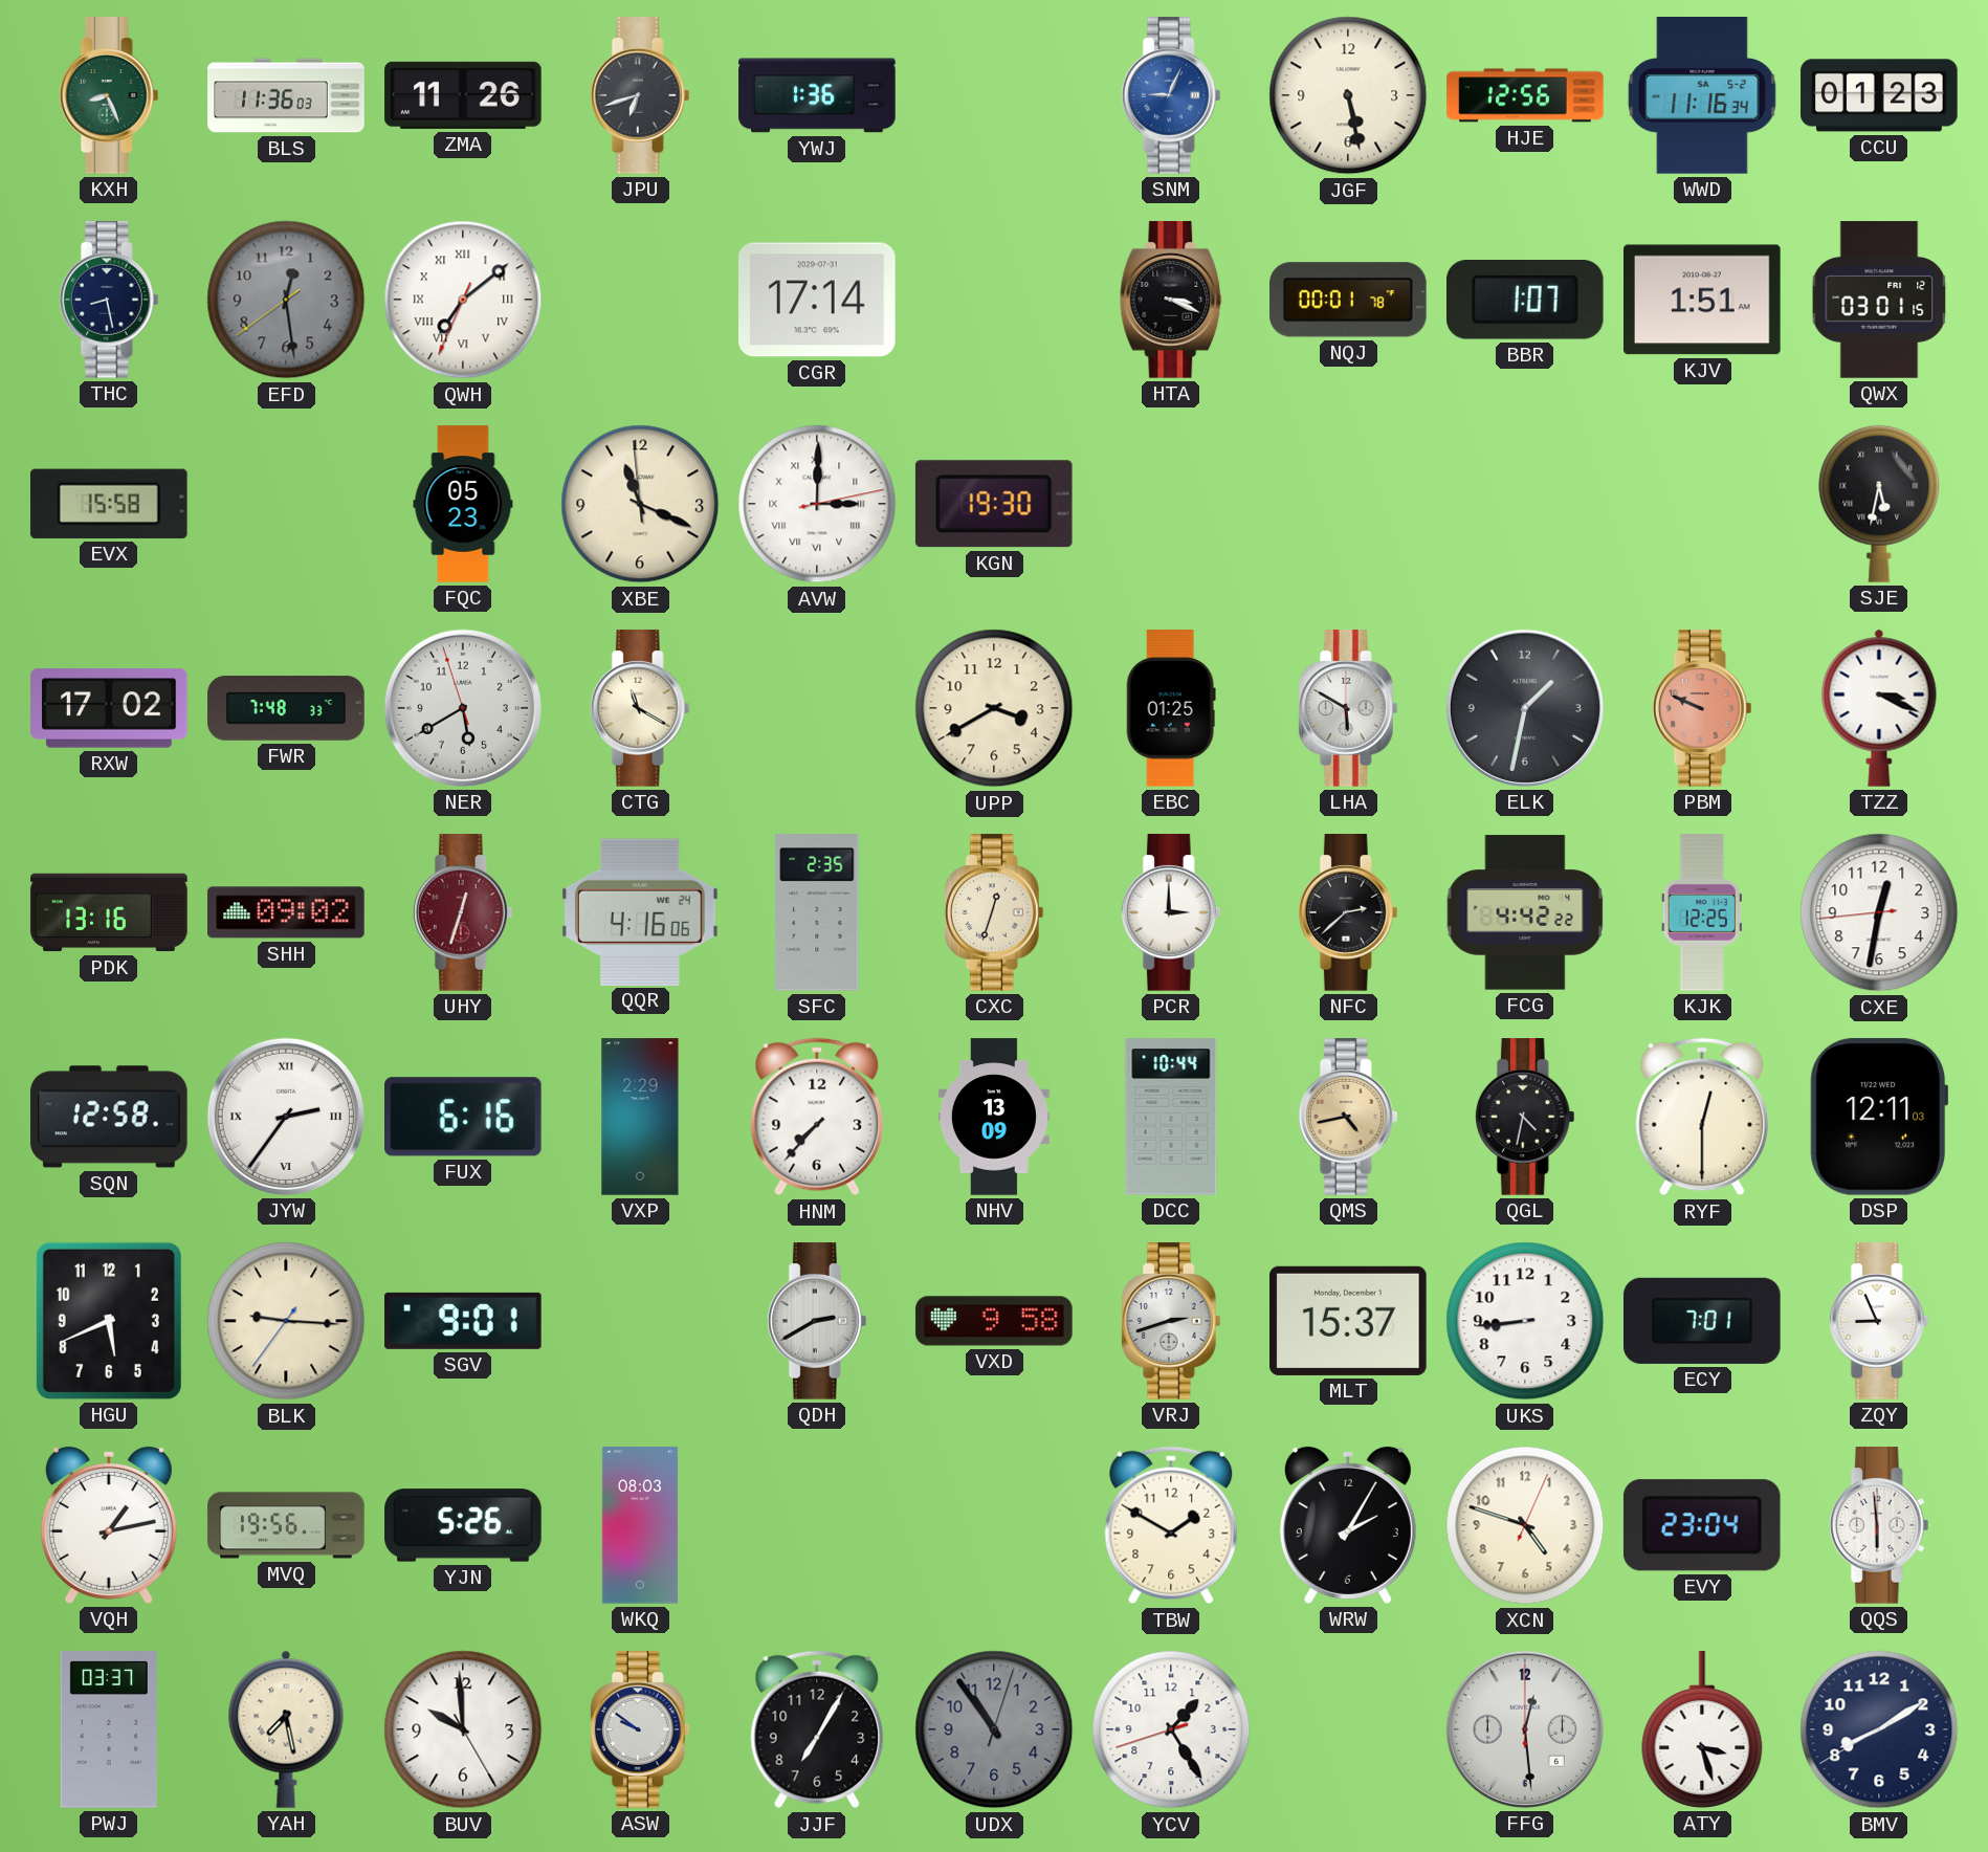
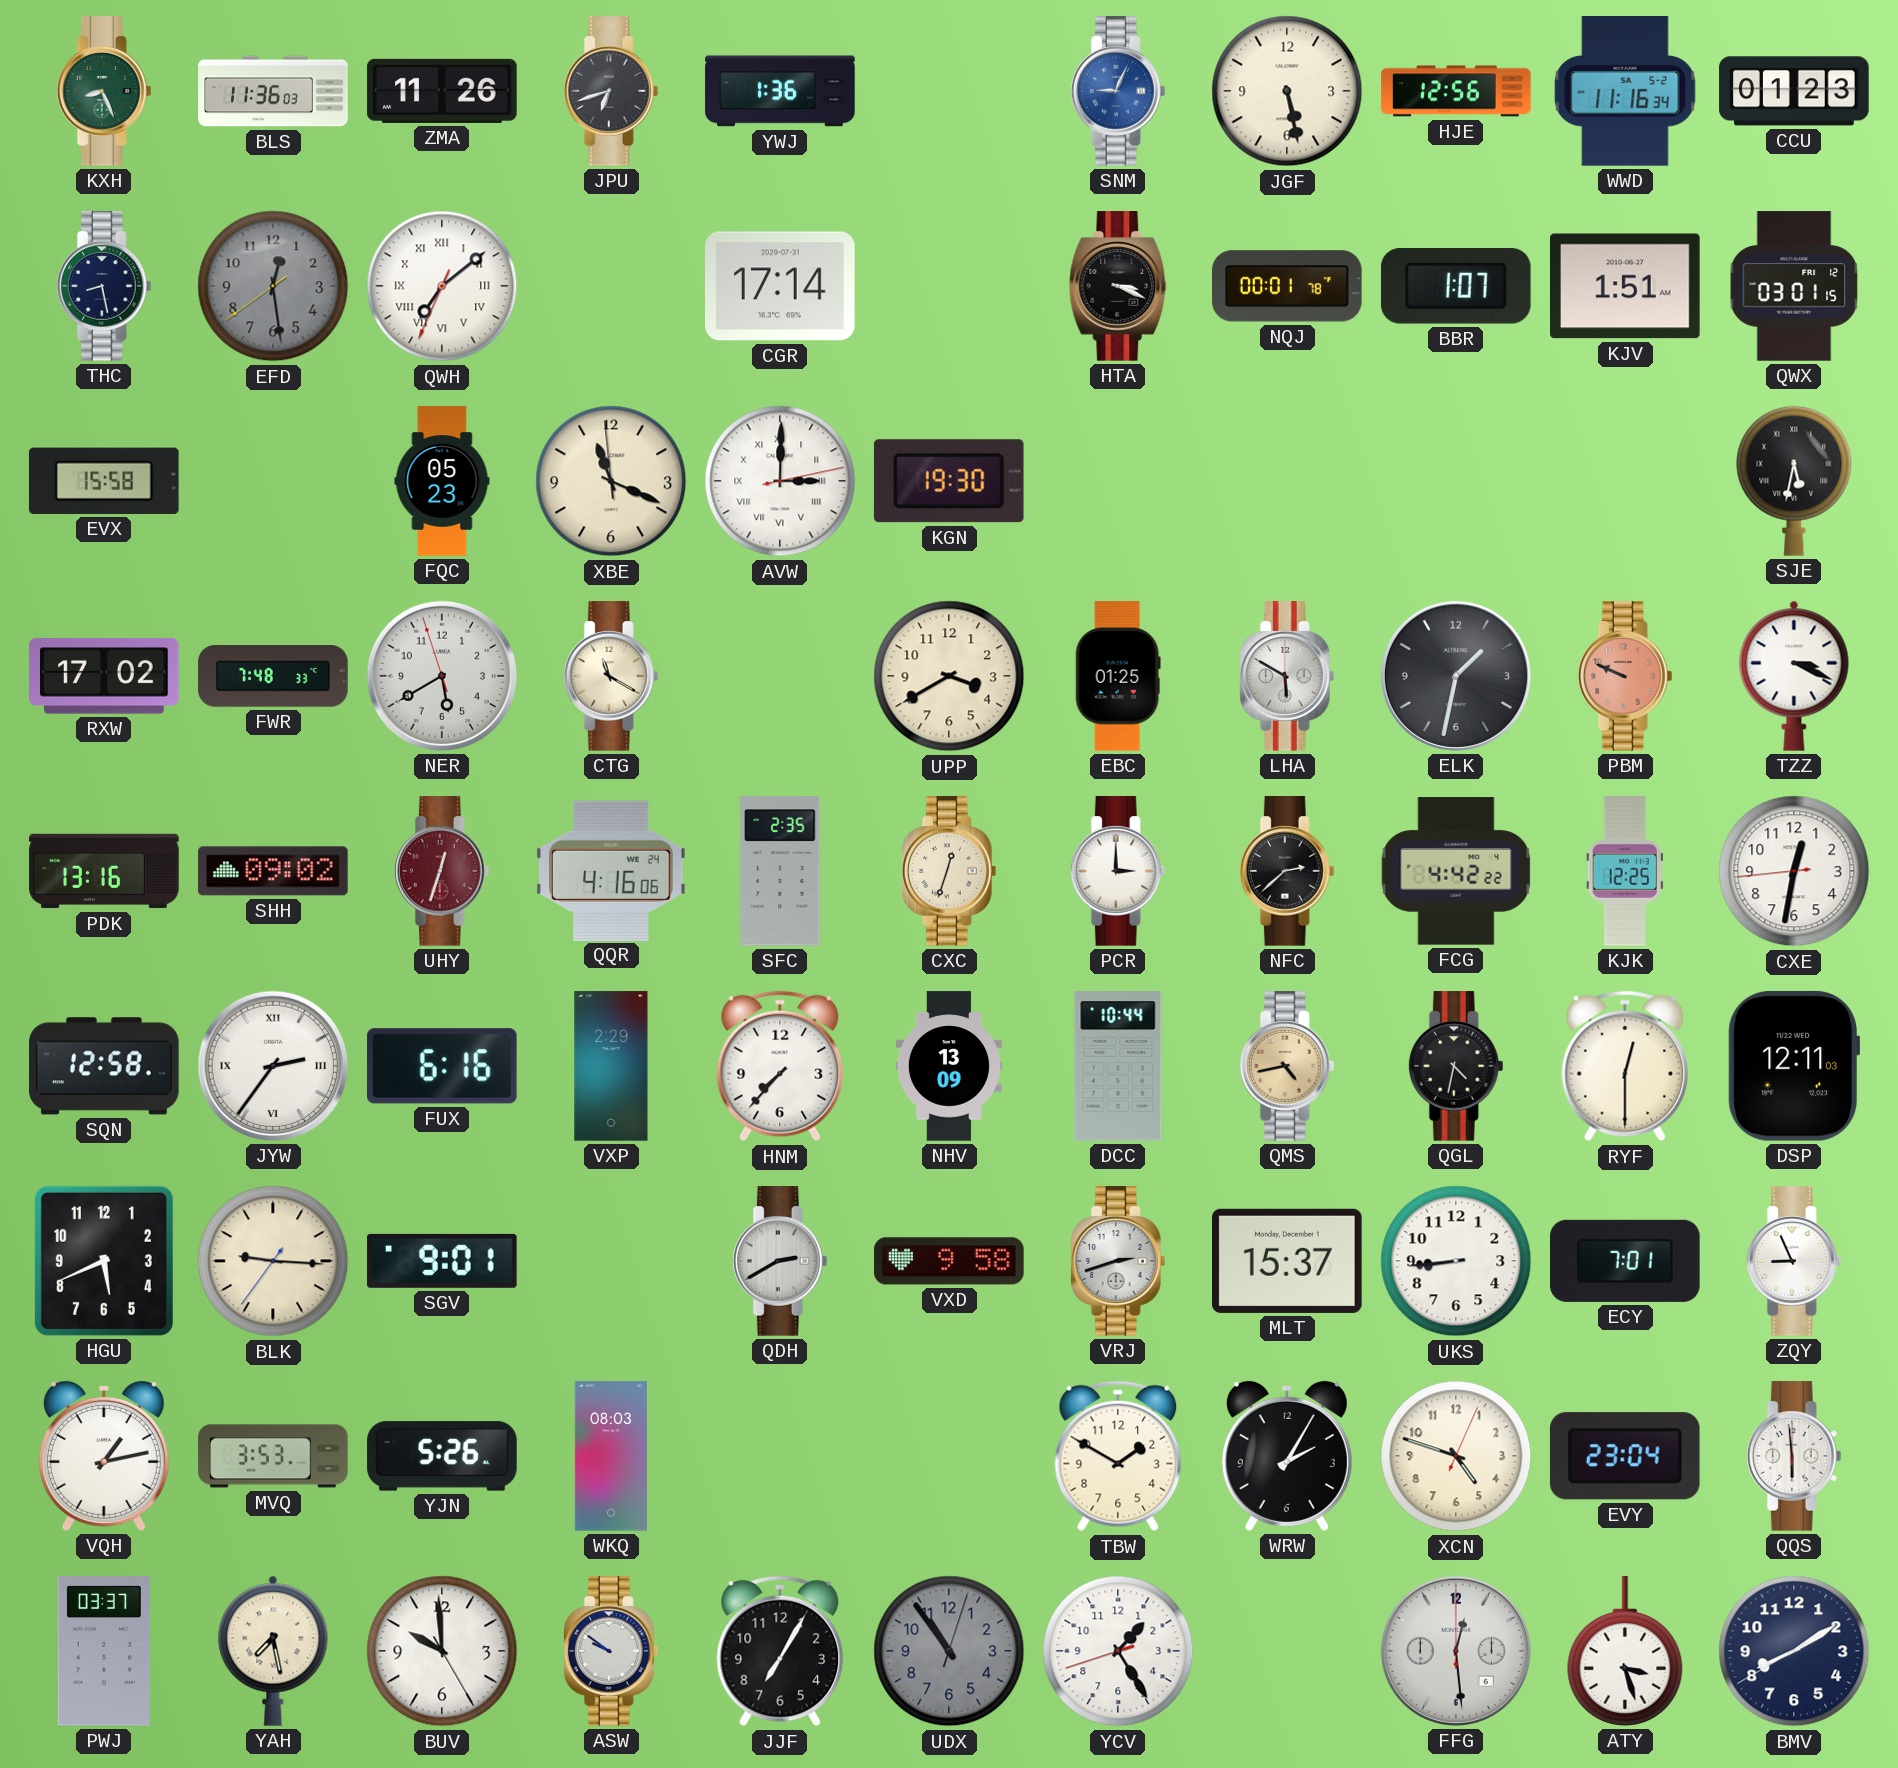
MVQ: 19:56 -> 3:53 (273, 1456)
